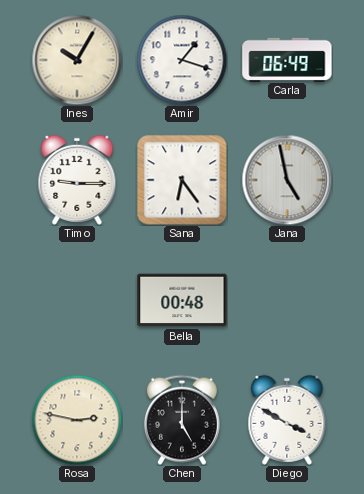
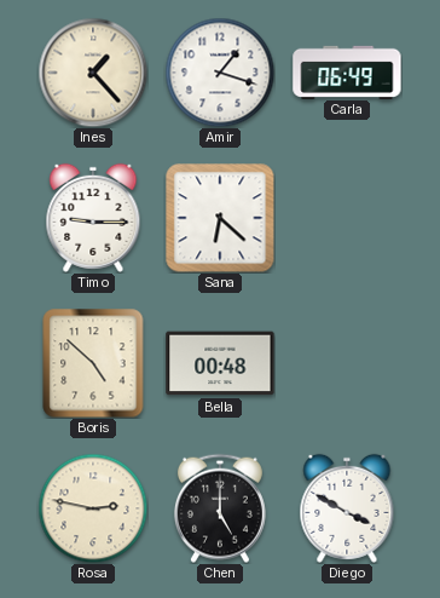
Ines: 10:05 -> 1:23 (93, 73)
Sana: 6:24 -> 6:22 (220, 218)
Jana: 4:58 -> none (287, 180)
Boris: none -> 4:52 (93, 363)
